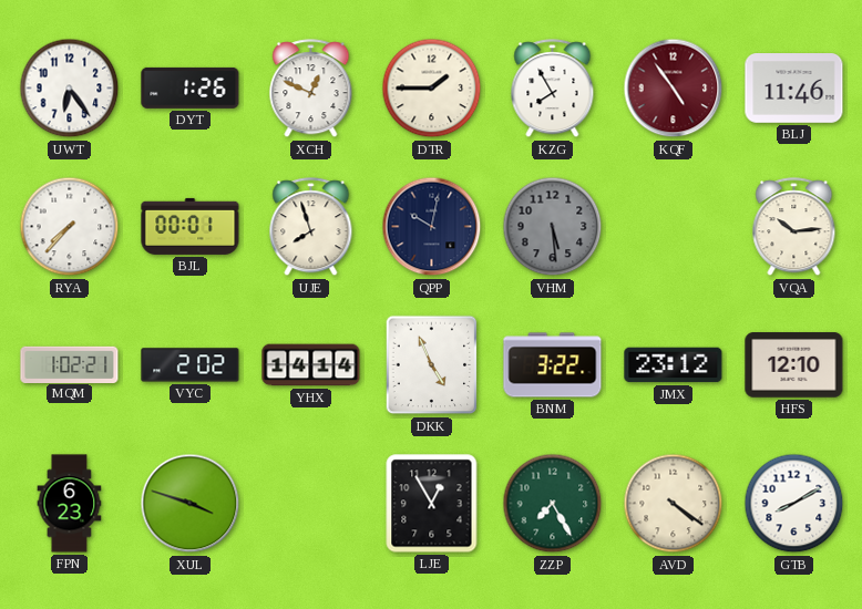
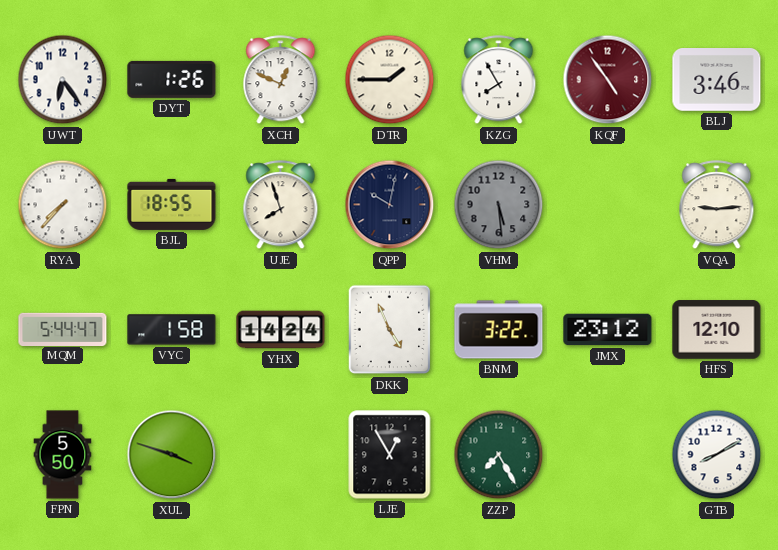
BLJ: 11:46 -> 3:46 (717, 80)
BJL: 00:01 -> 18:55 (172, 204)
VQA: 10:14 -> 9:14 (717, 205)
MQM: 1:02 -> 5:44 (63, 329)
VYC: 2:02 -> 1:58 (172, 330)
YHX: 14:14 -> 14:24 (281, 330)
FPN: 6:23 -> 5:50 (63, 455)
AVD: 4:21 -> none (674, 504)
